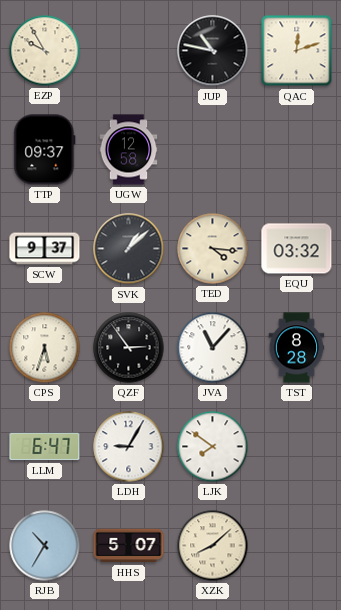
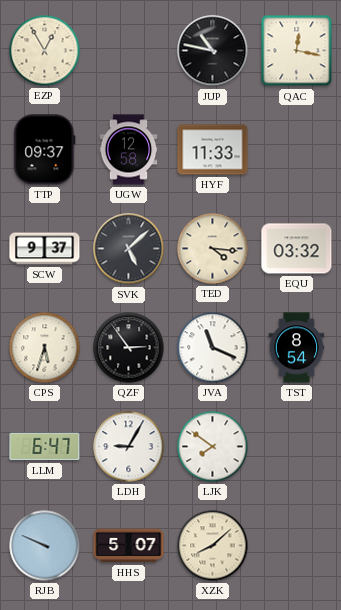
EZP: 9:55 -> 12:55 (45, 51)
QAC: 12:12 -> 12:17 (297, 51)
HYF: none -> 11:33 (213, 150)
SVK: 1:08 -> 5:08 (129, 249)
JVA: 11:07 -> 11:19 (213, 348)
TST: 8:28 -> 8:54 (297, 348)
RJB: 10:35 -> 9:49 (45, 546)
